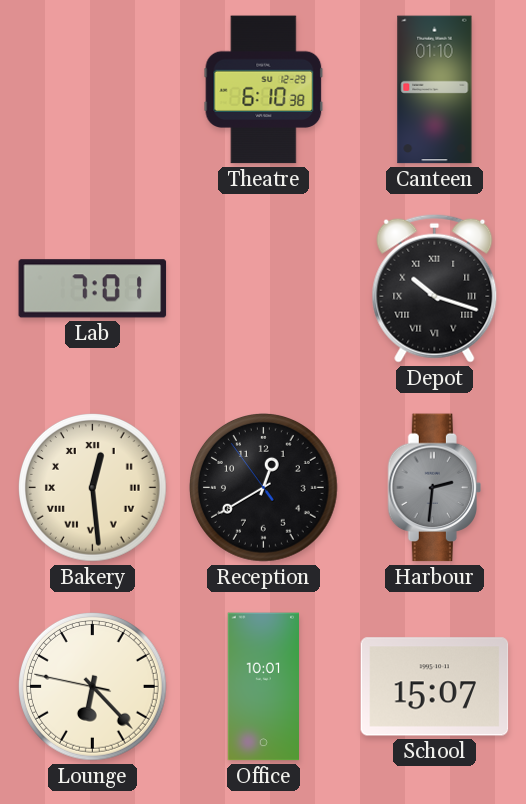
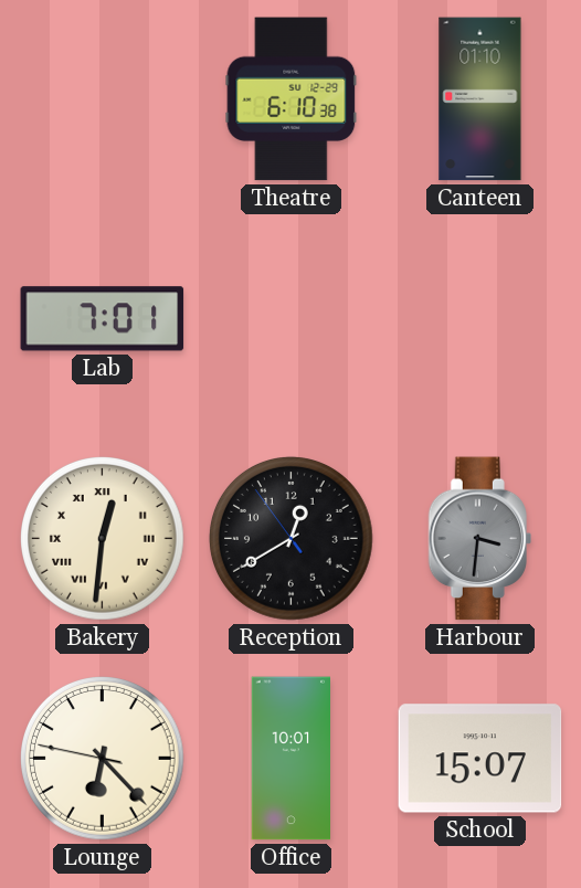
Depot: 10:18 -> none (435, 288)
Bakery: 12:29 -> 12:31 (103, 539)
Harbour: 2:31 -> 3:31 (479, 539)
